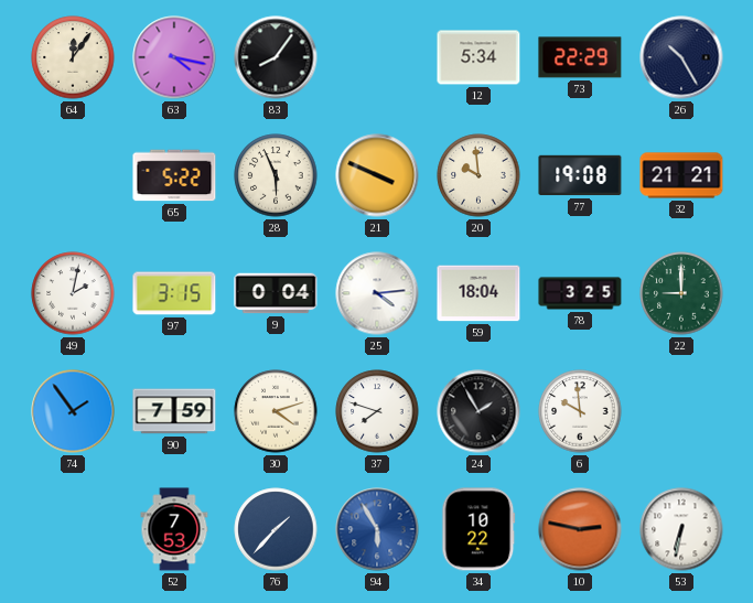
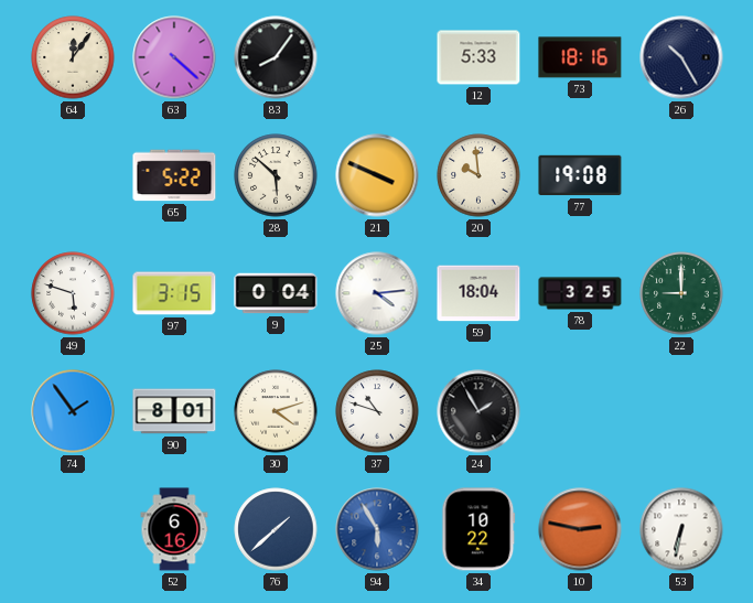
63: 4:17 -> 4:22 (174, 57)
12: 5:34 -> 5:33 (478, 57)
73: 22:29 -> 18:16 (580, 57)
28: 5:56 -> 5:52 (276, 175)
32: 21:21 -> none (681, 175)
49: 2:02 -> 5:48 (73, 293)
90: 7:59 -> 8:01 (174, 411)
37: 7:48 -> 10:48 (377, 411)
6: 9:59 -> none (580, 411)
52: 7:53 -> 6:16 (174, 529)
76: 1:37 -> 1:38 (276, 529)
